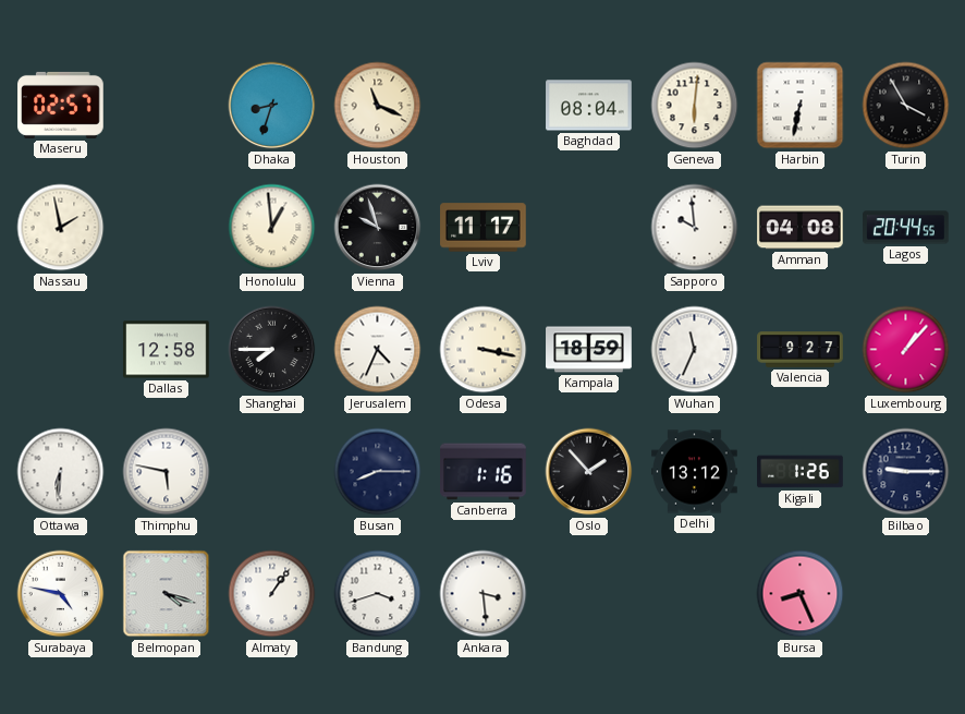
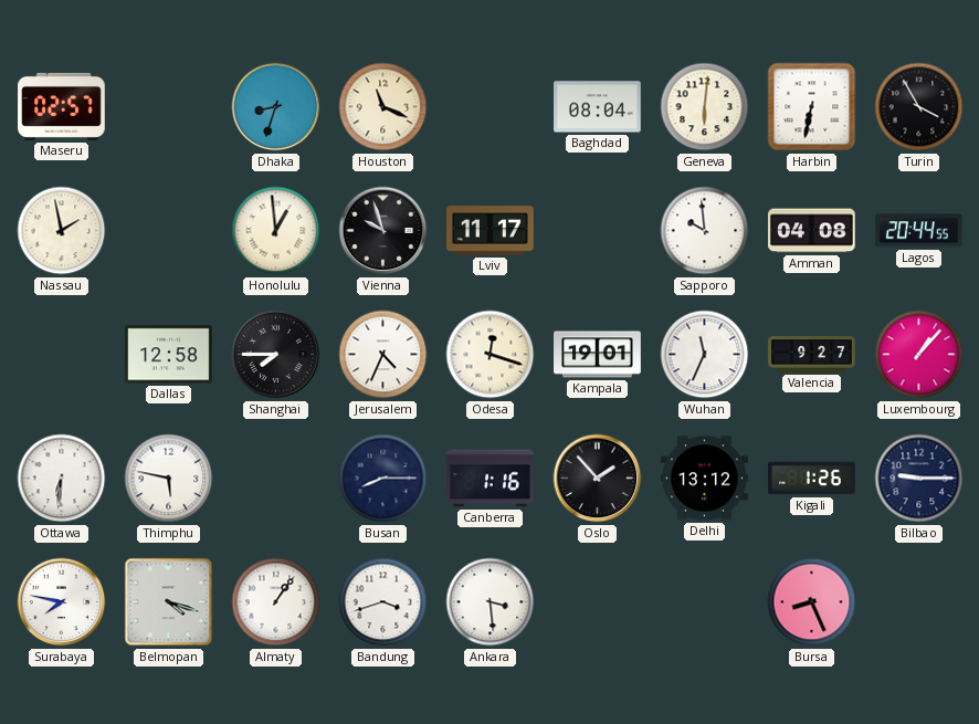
Odesa: 3:17 -> 12:18 (491, 355)
Kampala: 18:59 -> 19:01 (598, 355)
Surabaya: 4:47 -> 7:47 (62, 602)
